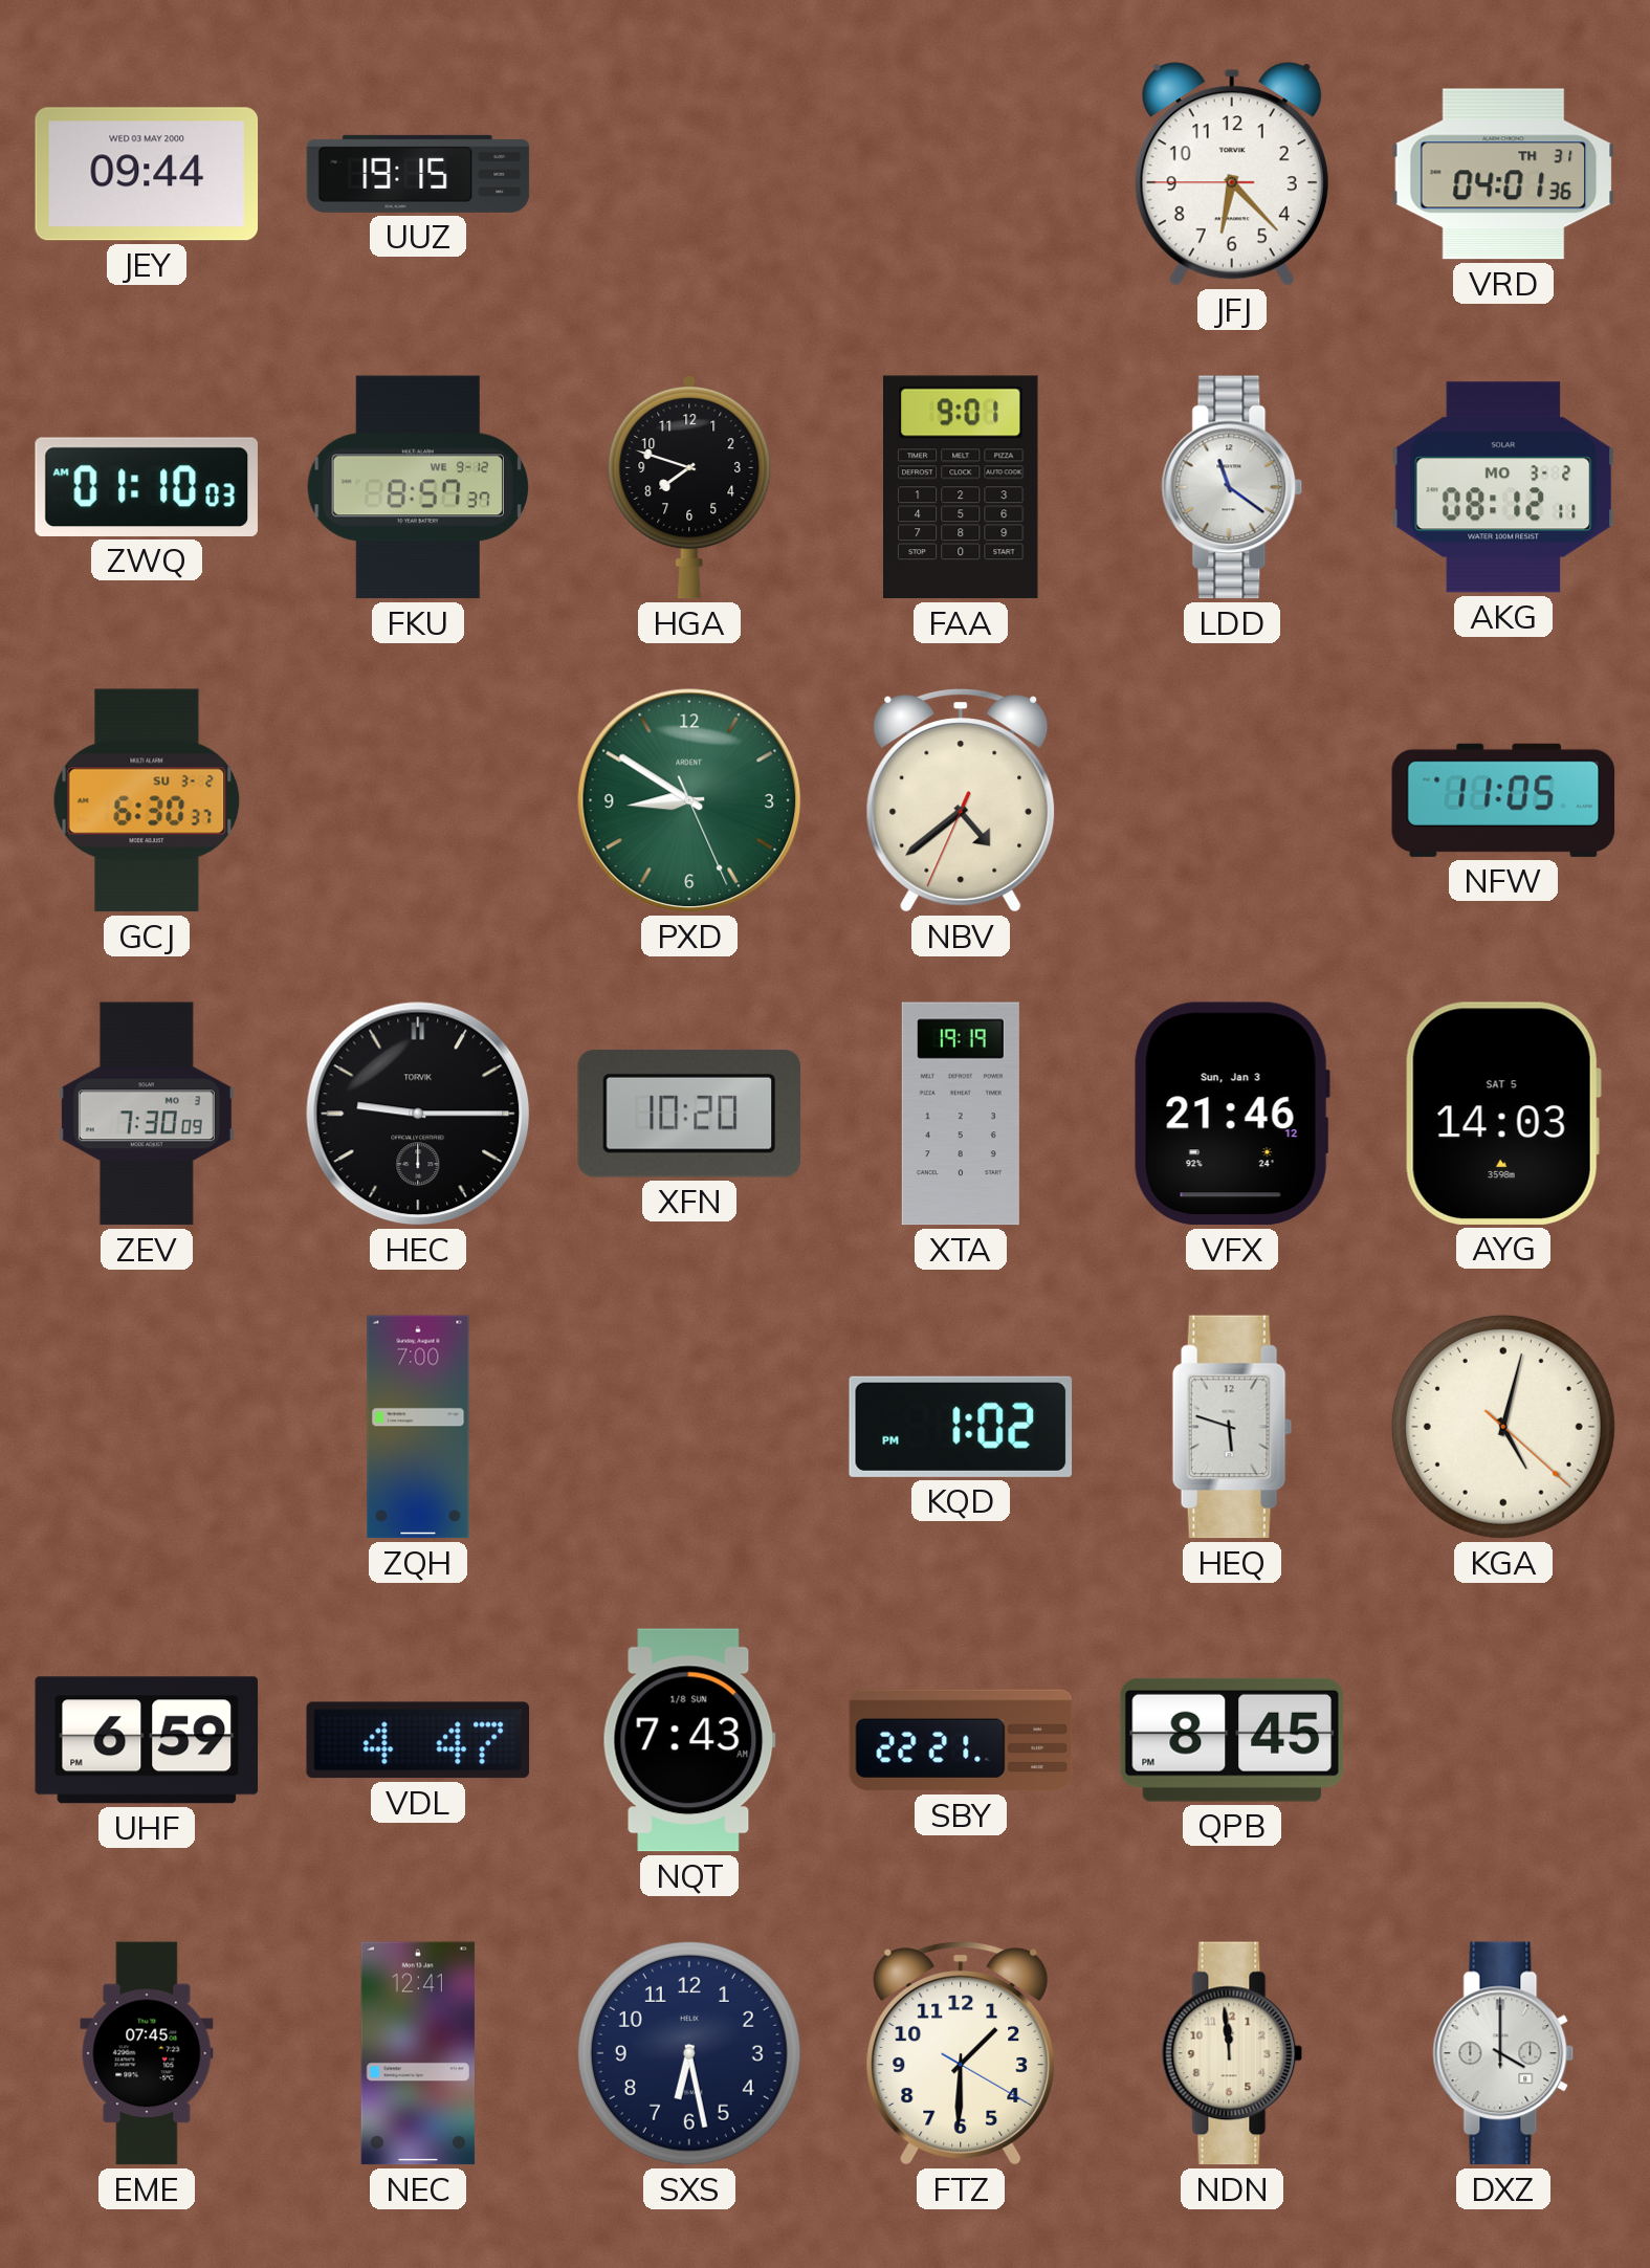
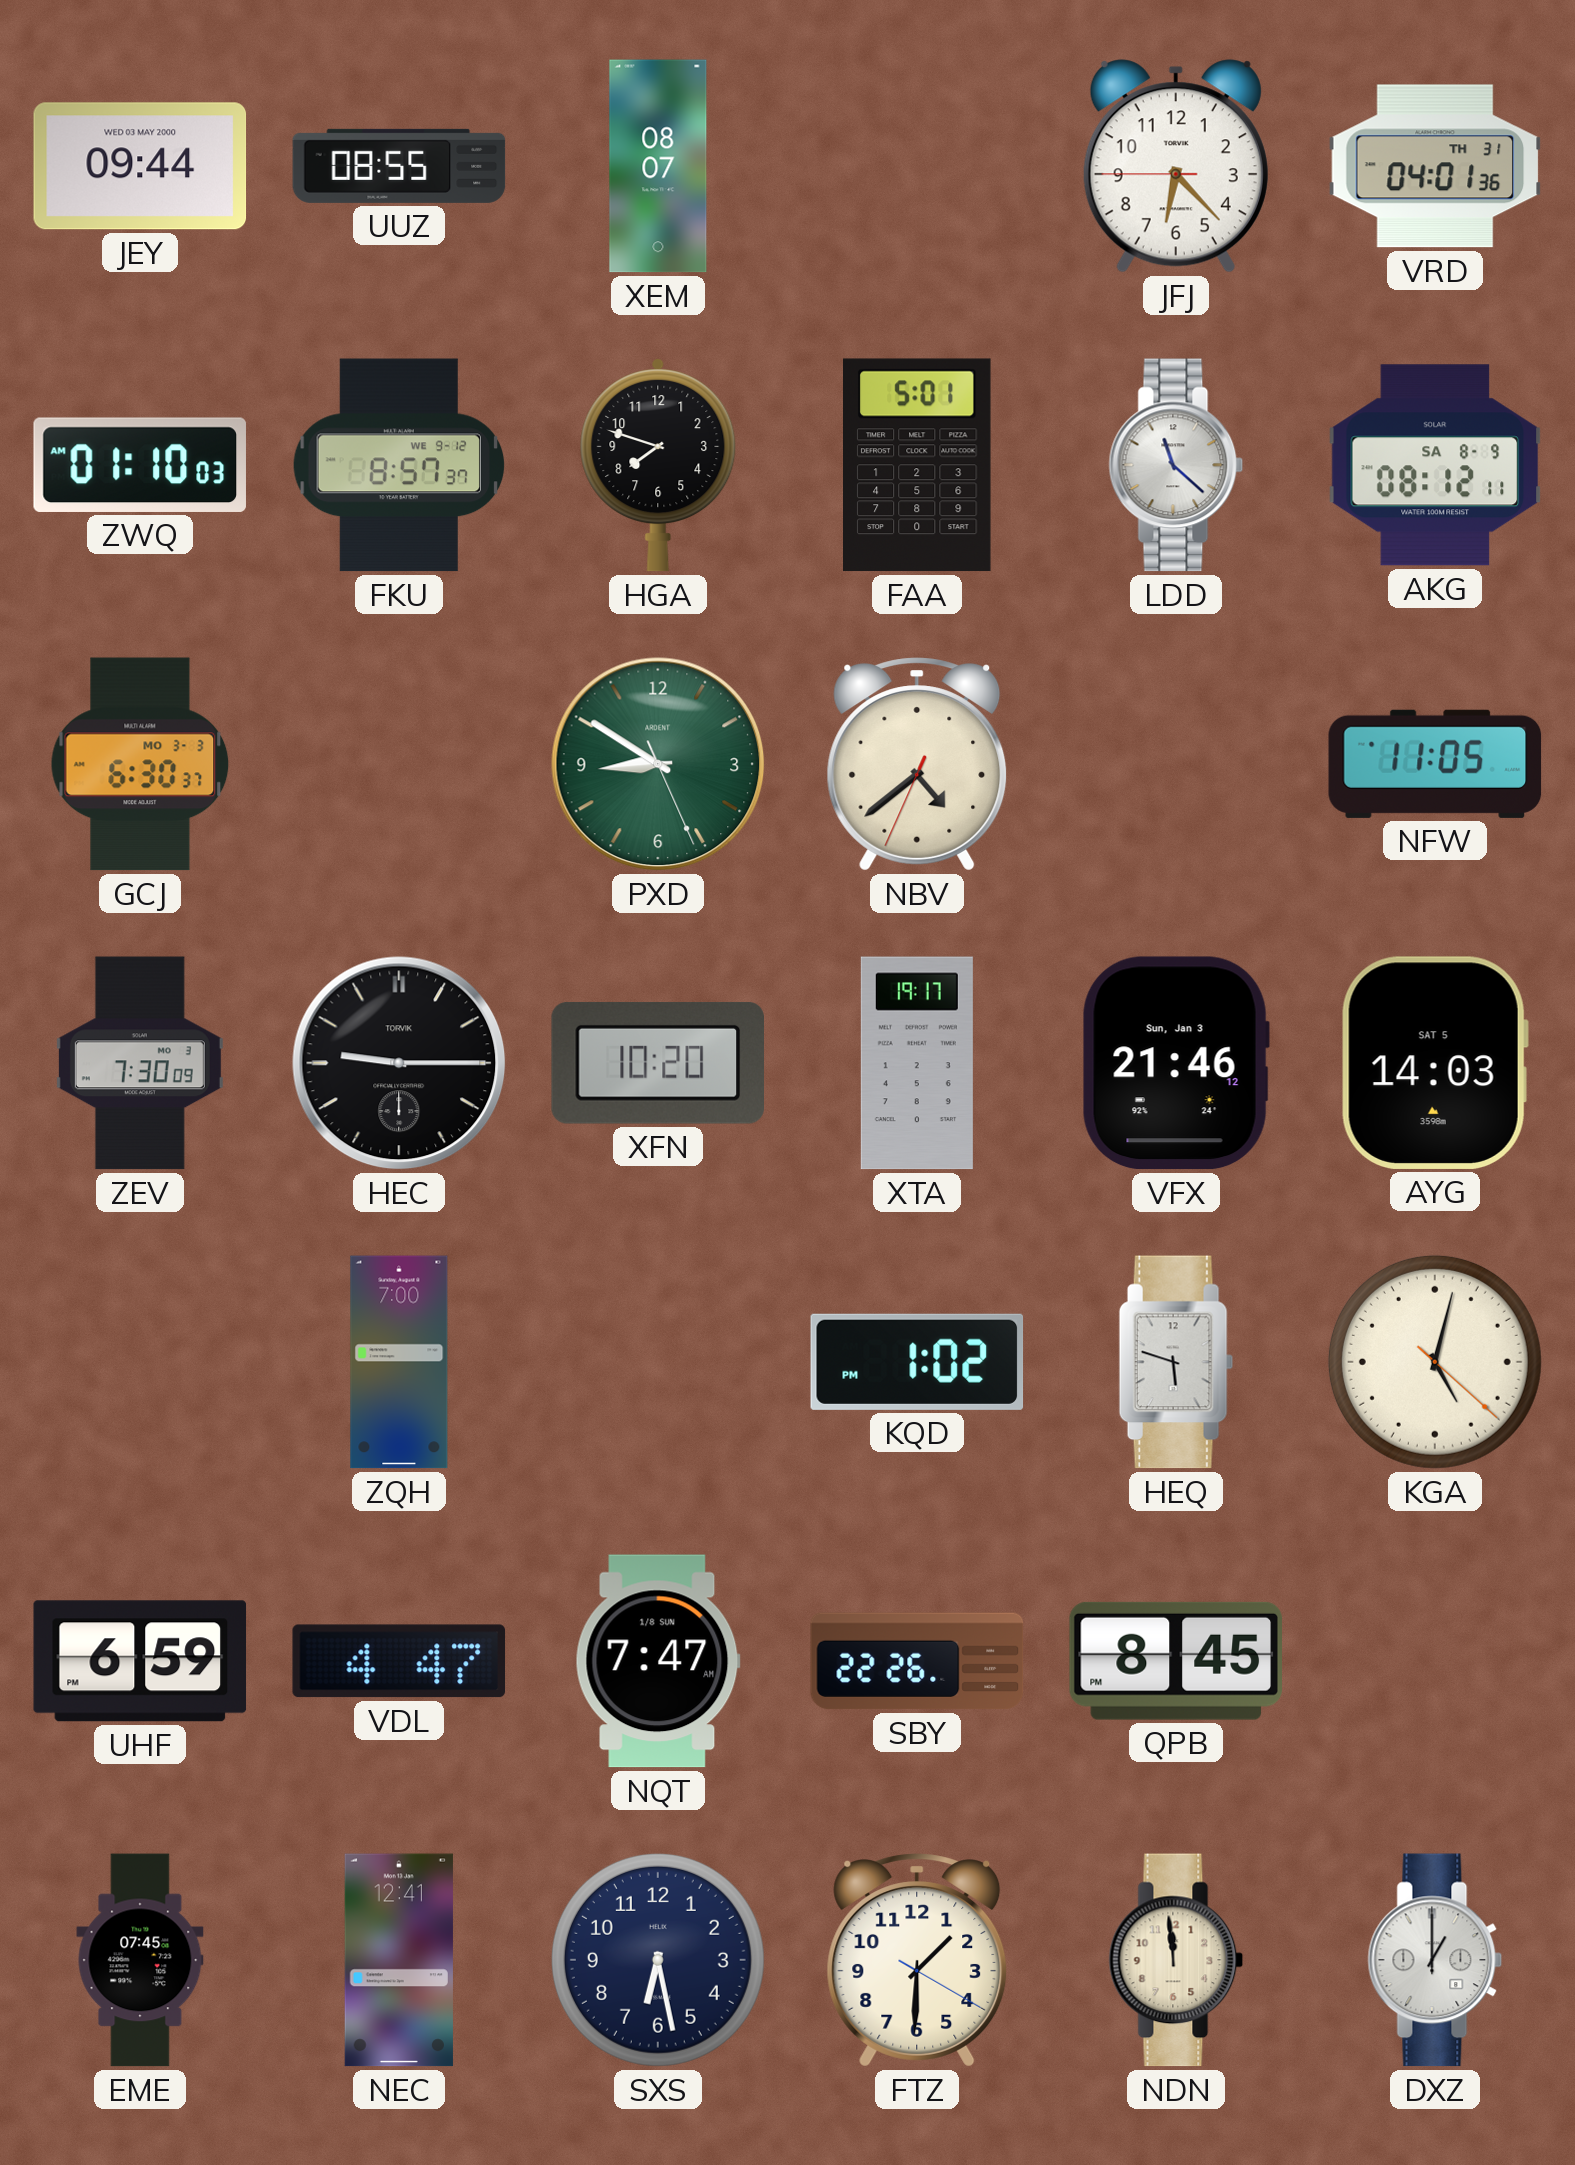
UUZ: 19:15 -> 08:55 (399, 166)
XEM: none -> 08:07 (658, 166)
FAA: 9:01 -> 5:01 (918, 465)
LDD: 11:21 -> 11:22 (1176, 465)
AKG date: MO 3-2 -> SA 8-9 (1435, 465)
GCJ date: SU 3-2 -> MO 3-3 (140, 764)
XTA: 19:19 -> 19:17 (917, 1063)
NQT: 7:43 -> 7:47 (658, 1661)
SBY: 22:21 -> 22:26 (917, 1661)
DXZ: 4:00 -> 1:00 (1435, 1960)
